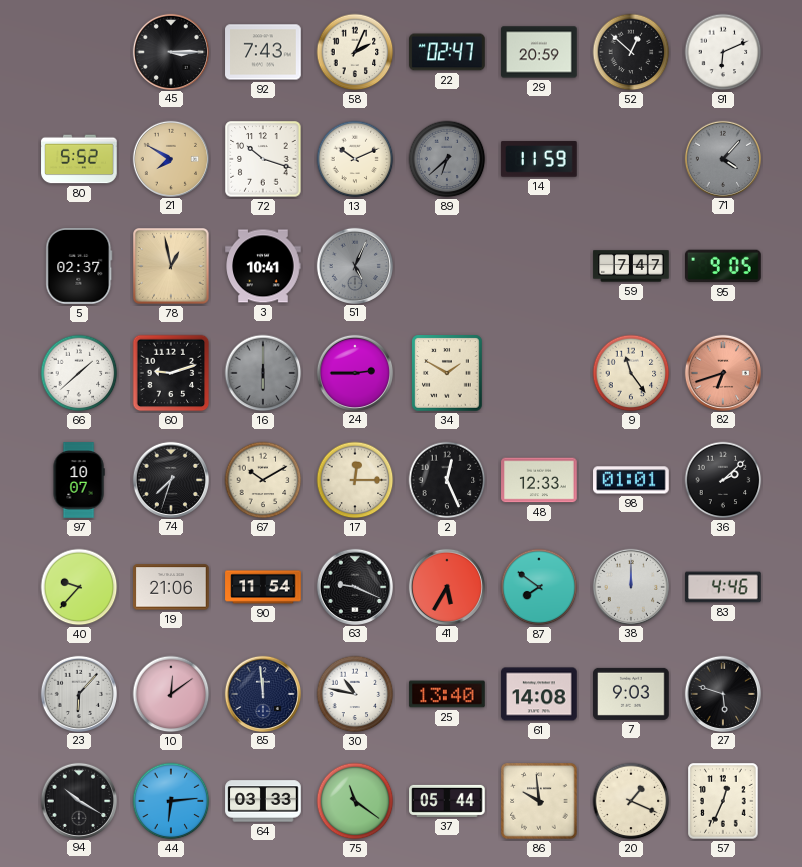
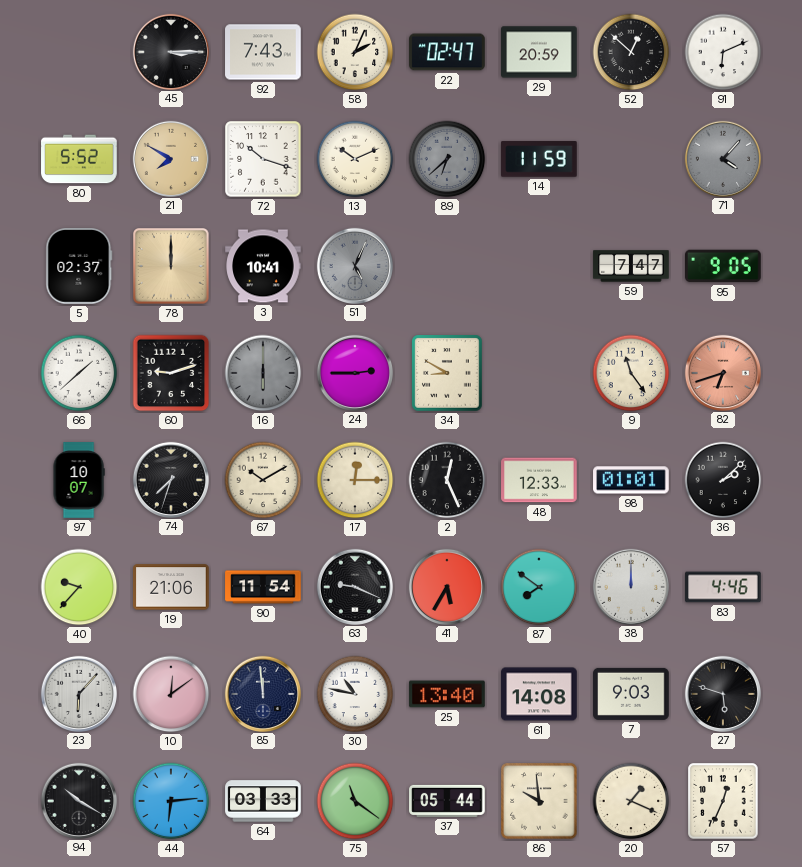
78: 12:58 -> 12:00 (172, 267)
34: 1:50 -> 8:50 (447, 373)
